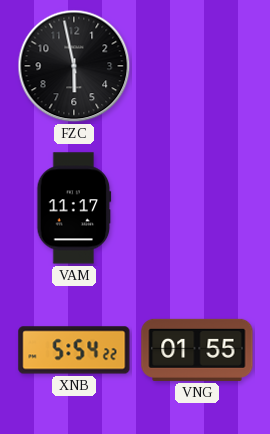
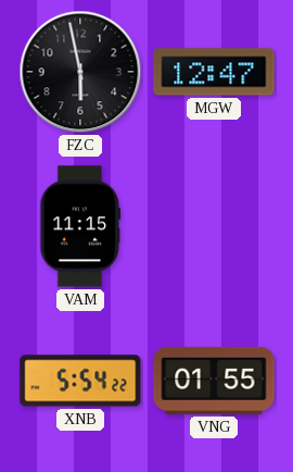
MGW: none -> 12:47 (214, 72)
VAM: 11:17 -> 11:15 (80, 226)
